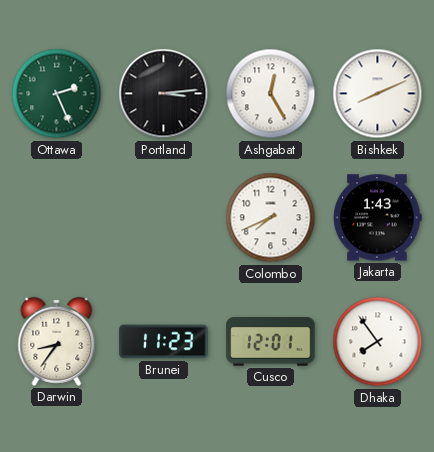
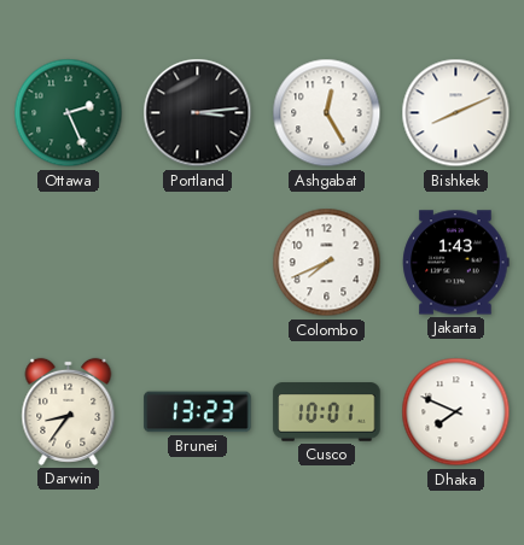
Brunei: 11:23 -> 13:23 (198, 412)
Cusco: 12:01 -> 10:01 (327, 412)
Dhaka: 7:54 -> 7:49 (456, 412)
